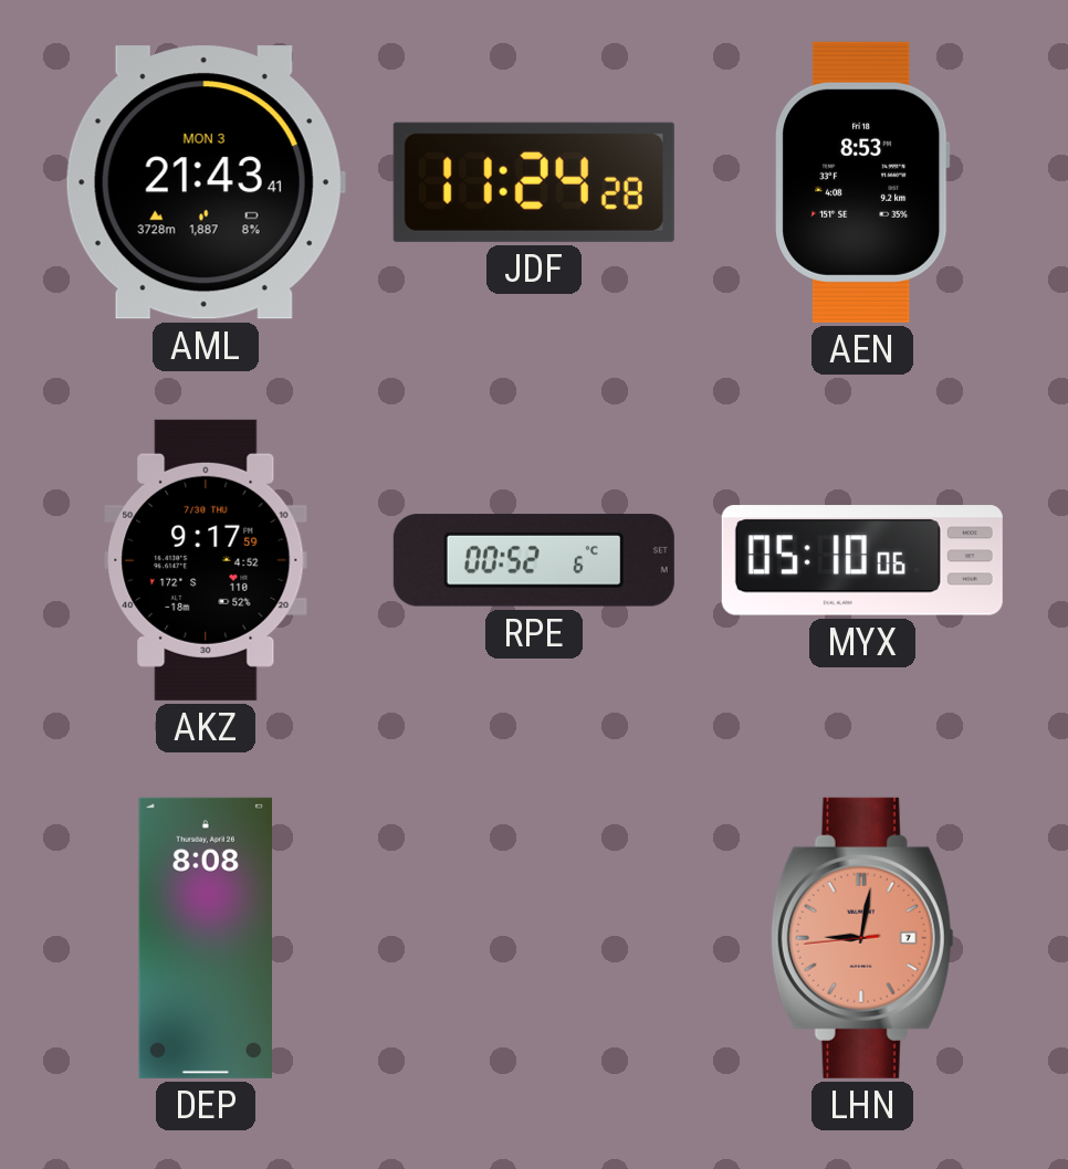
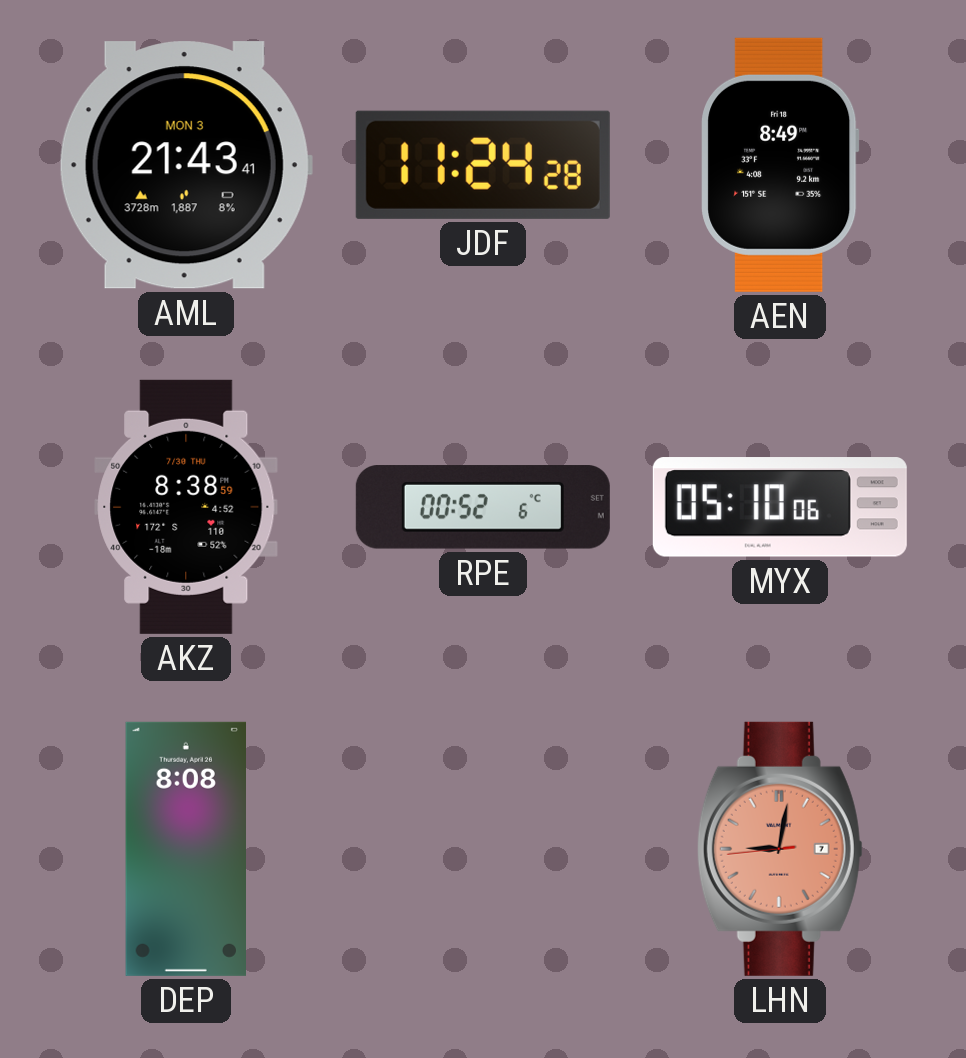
AEN: 8:53 -> 8:49 (780, 165)
AKZ: 9:17 -> 8:38 (186, 507)
